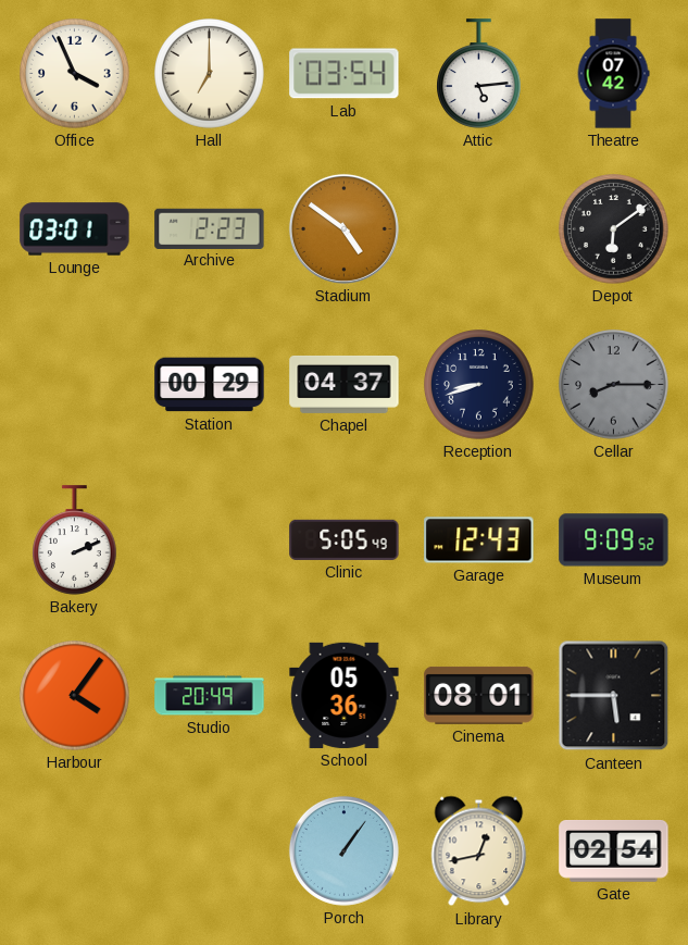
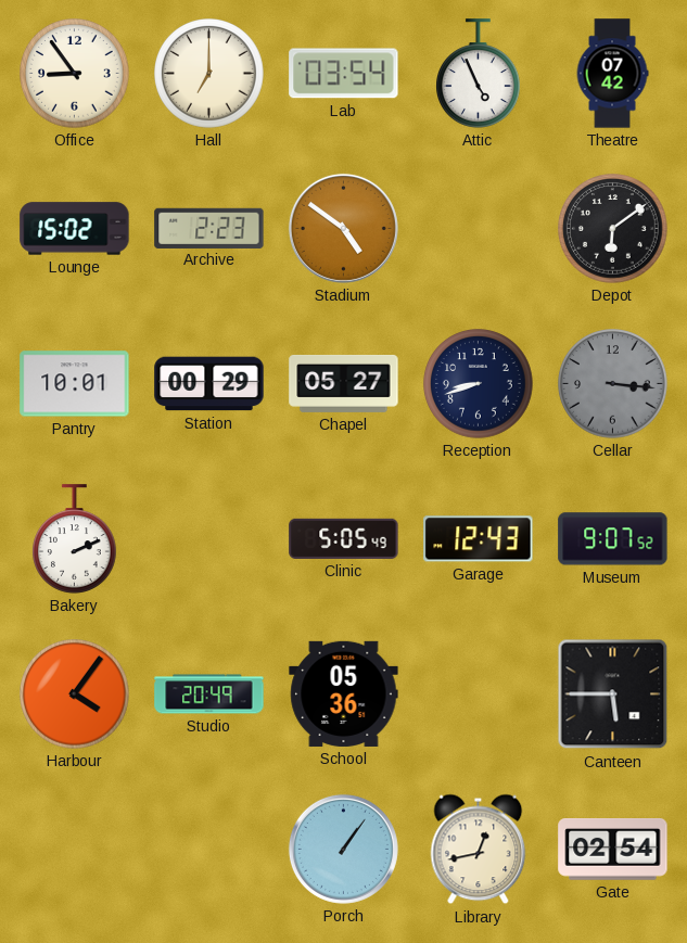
Office: 3:56 -> 8:54 (75, 74)
Attic: 5:14 -> 4:56 (479, 74)
Lounge: 03:01 -> 15:02 (75, 229)
Pantry: none -> 10:01 (75, 384)
Chapel: 04:37 -> 05:27 (344, 383)
Cellar: 8:15 -> 3:16 (613, 384)
Museum: 9:09 -> 9:07 (613, 539)
Cinema: 08:01 -> none (479, 695)
